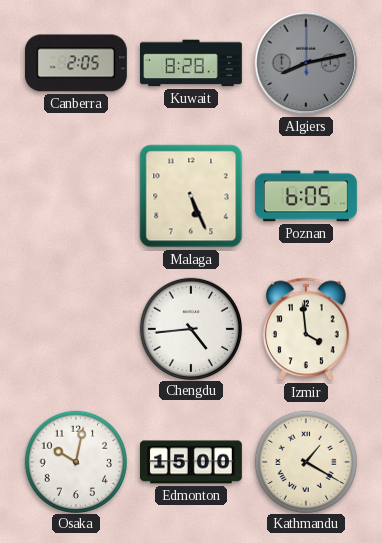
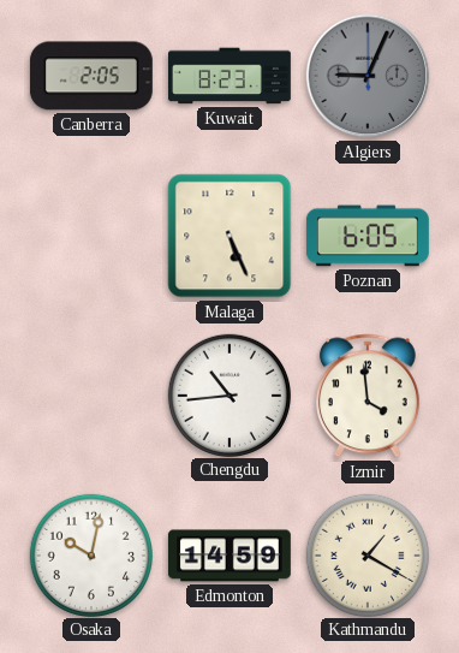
Kuwait: 8:28 -> 8:23 (231, 76)
Algiers: 8:13 -> 9:04 (368, 76)
Chengdu: 4:44 -> 10:44 (228, 394)
Edmonton: 15:00 -> 14:59 (229, 556)
